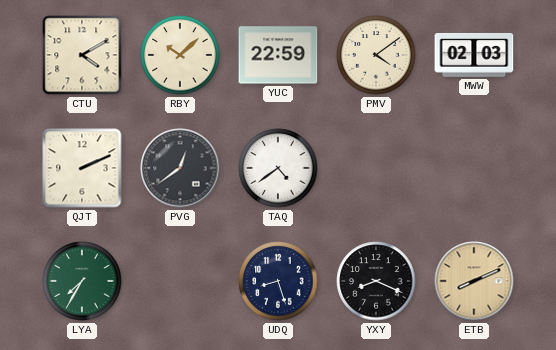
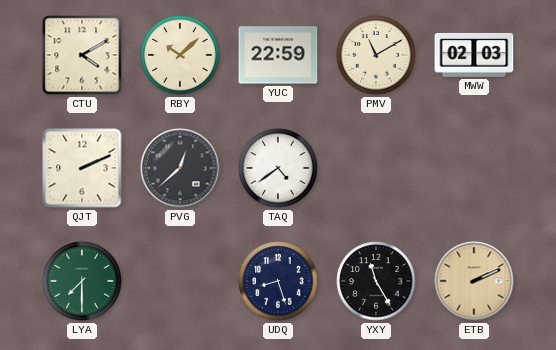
PMV: 4:09 -> 11:10 (376, 55)
PVG: 12:39 -> 12:38 (180, 168)
LYA: 7:35 -> 7:30 (82, 281)
YXY: 8:19 -> 11:25 (376, 281)
ETB: 8:11 -> 2:11 (474, 281)
